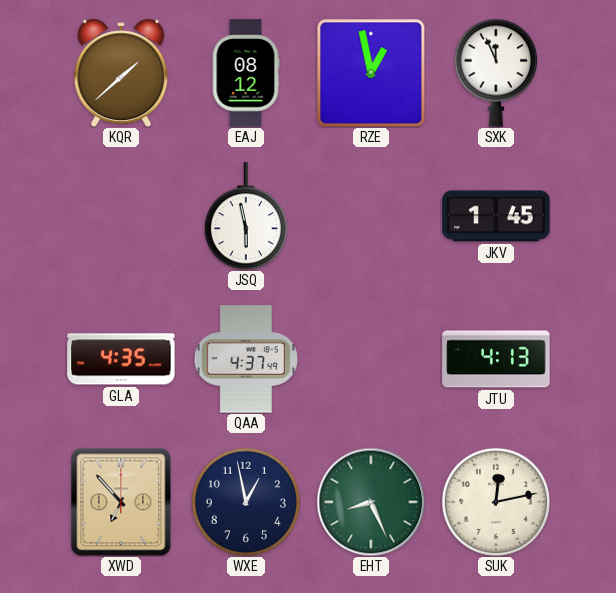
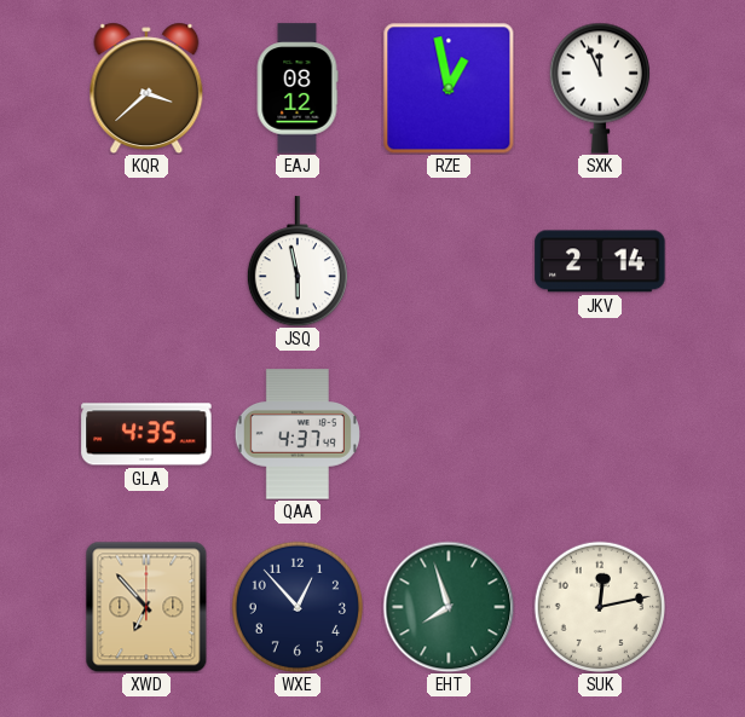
KQR: 1:38 -> 3:38 (146, 87)
JKV: 1:45 -> 2:14 (600, 261)
JTU: 4:13 -> none (496, 359)
WXE: 12:58 -> 12:53 (296, 606)
EHT: 8:26 -> 7:57 (449, 607)
